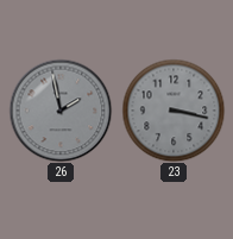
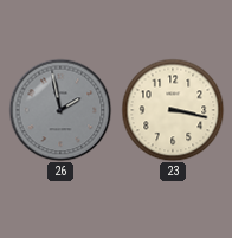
23 dial: grey -> cream (173, 110)
